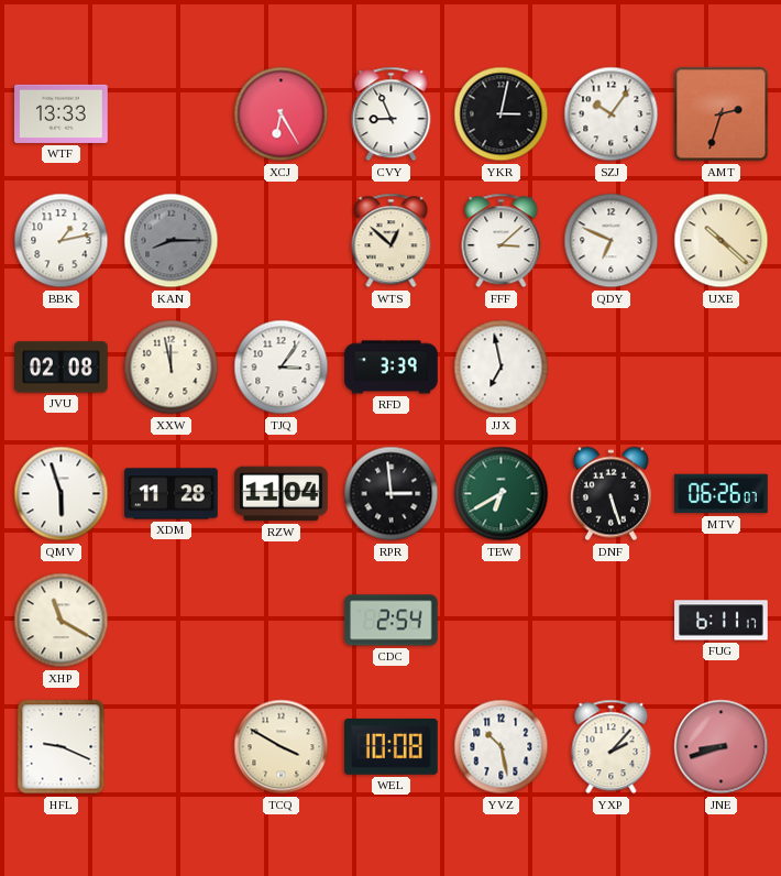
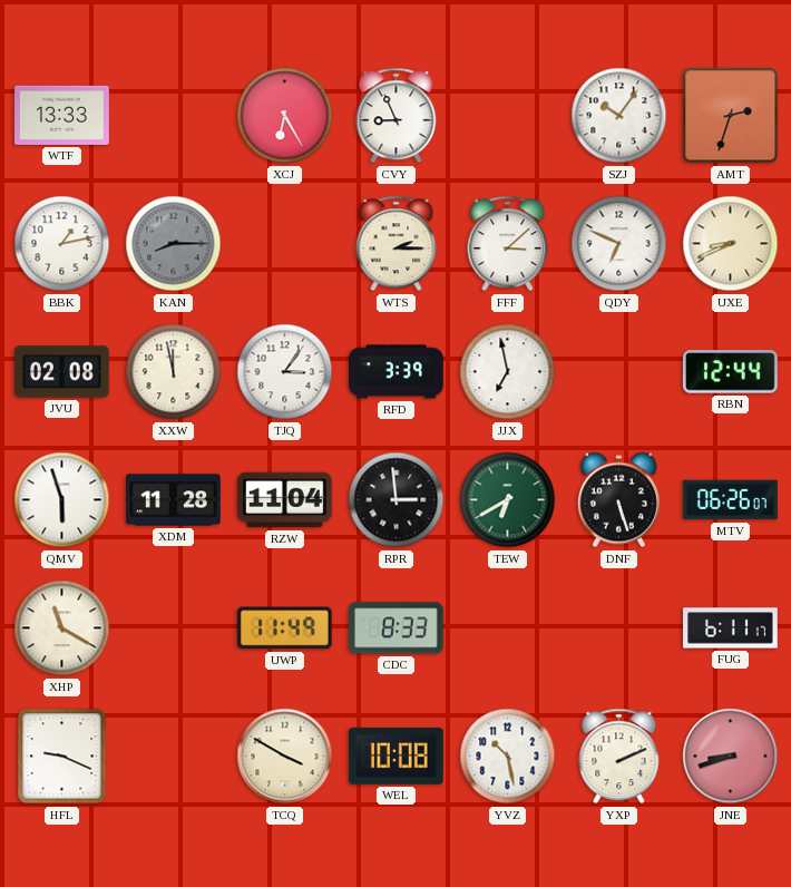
YKR: 3:02 -> none (502, 114)
WTS: 12:52 -> 2:15 (397, 244)
UXE: 10:22 -> 8:41 (731, 244)
RBN: none -> 12:44 (731, 372)
UWP: none -> 11:49 (284, 628)
CDC: 2:54 -> 8:33 (395, 628)
YXP: 2:07 -> 2:11 (619, 757)
